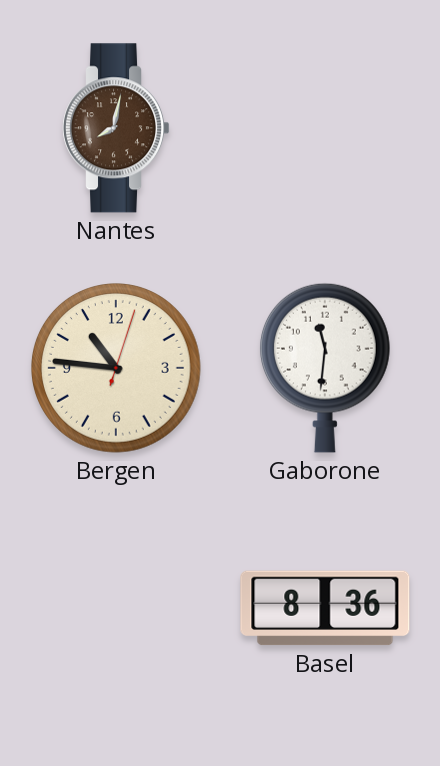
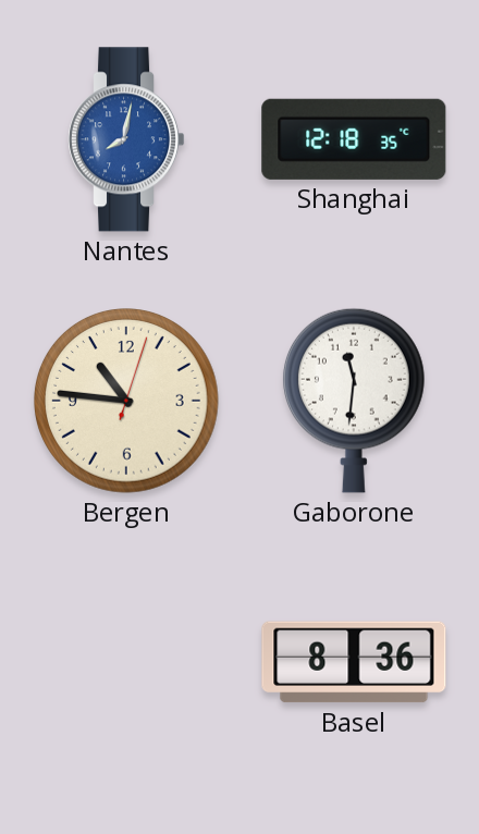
Nantes dial: brown -> blue (127, 139)
Shanghai: none -> 12:18 (354, 139)
